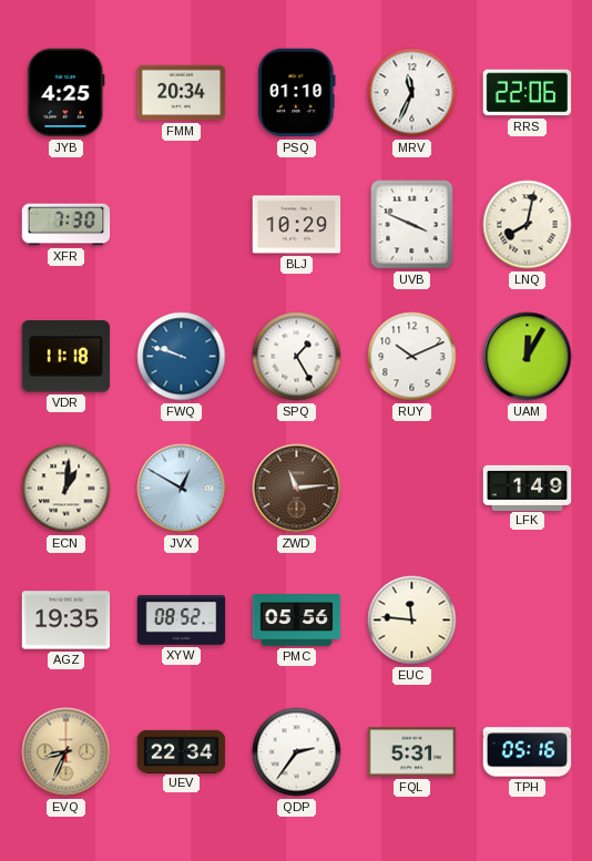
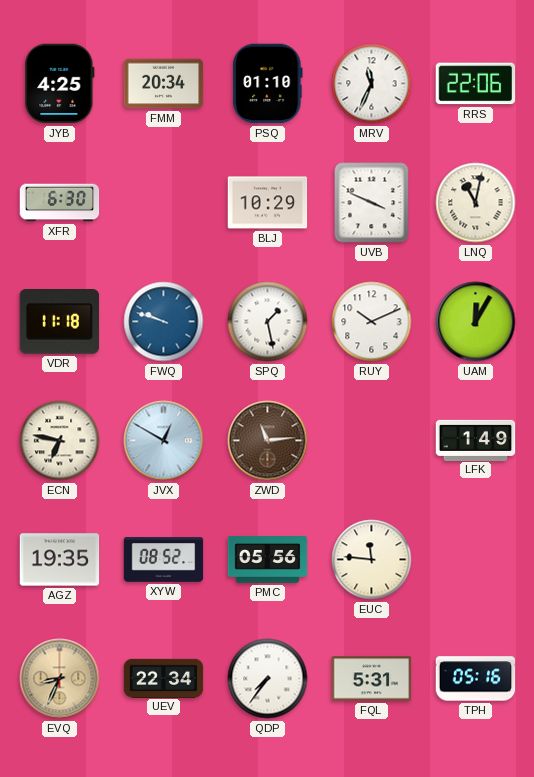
XFR: 7:30 -> 6:30 (60, 203)
LNQ: 8:02 -> 11:02 (476, 203)
SPQ: 1:25 -> 1:28 (268, 322)
ECN: 1:01 -> 6:47 (60, 441)
QDP: 2:36 -> 7:36 (268, 679)
